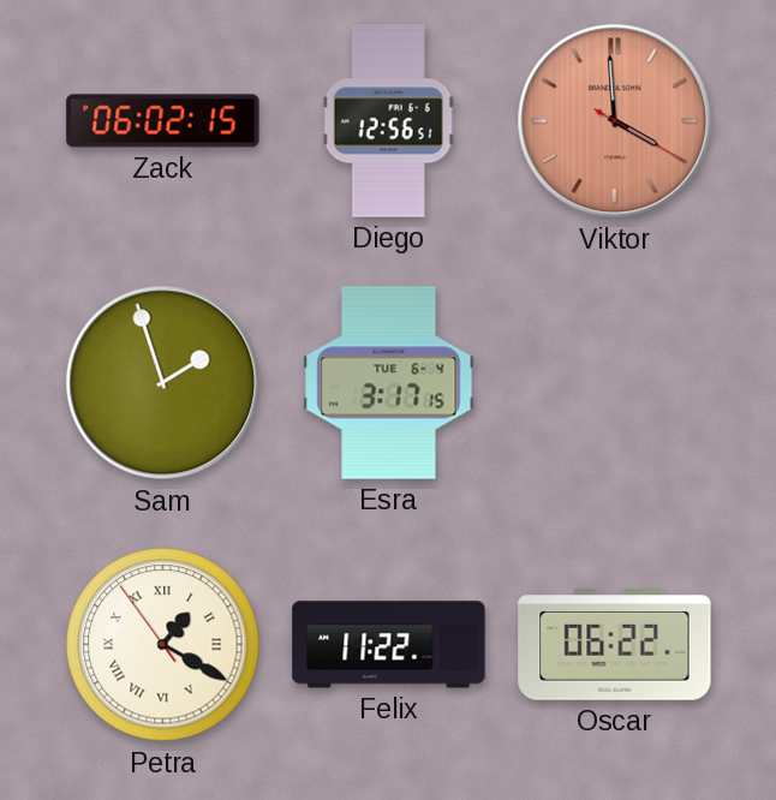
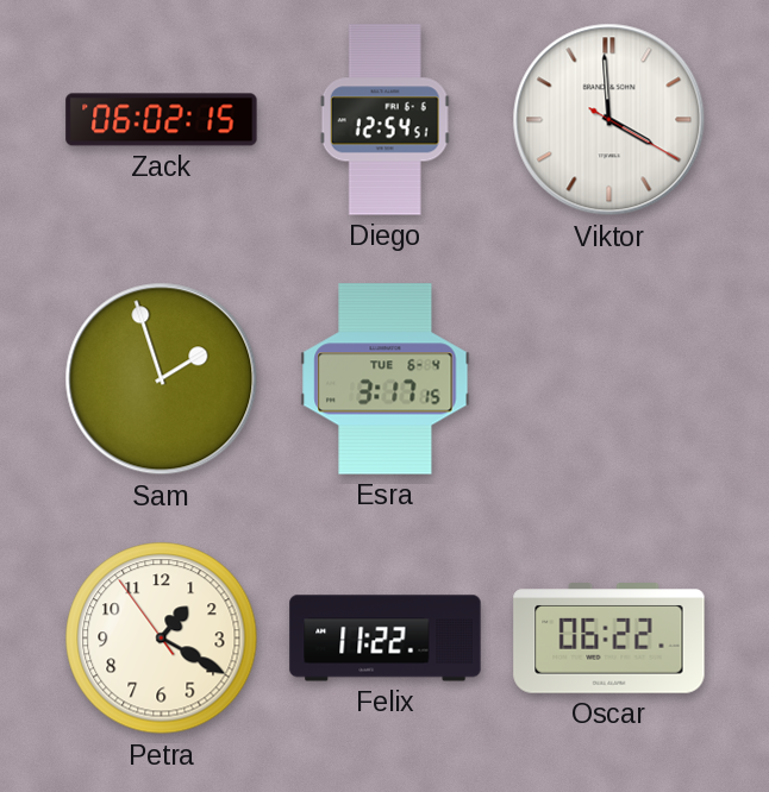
Diego: 12:56 -> 12:54 (384, 120)
Viktor dial: salmon -> white (609, 120)
Petra numerals: Roman -> Arabic (162, 639)
